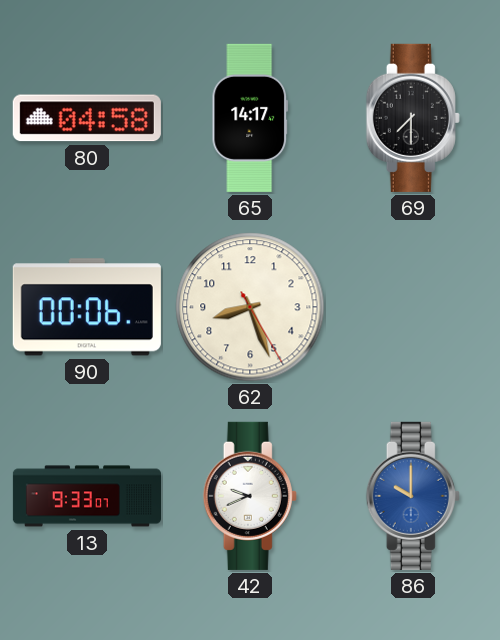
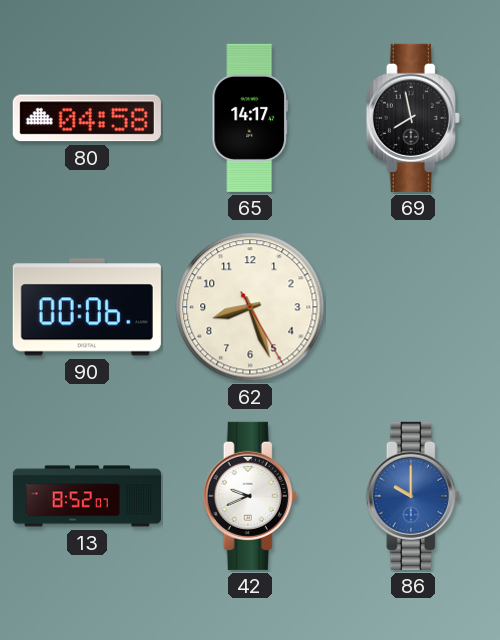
69: 7:30 -> 7:58 (413, 118)
13: 9:33 -> 8:52 (86, 496)
